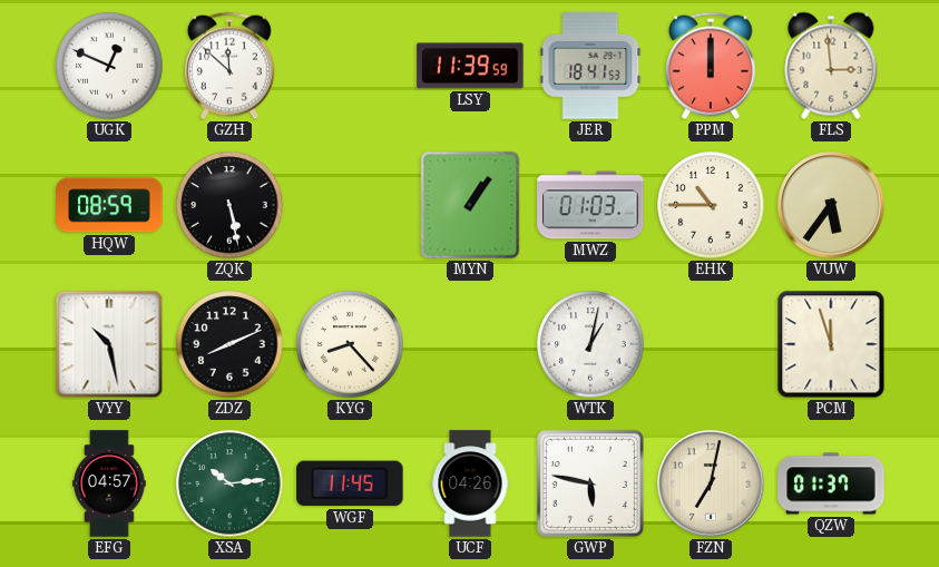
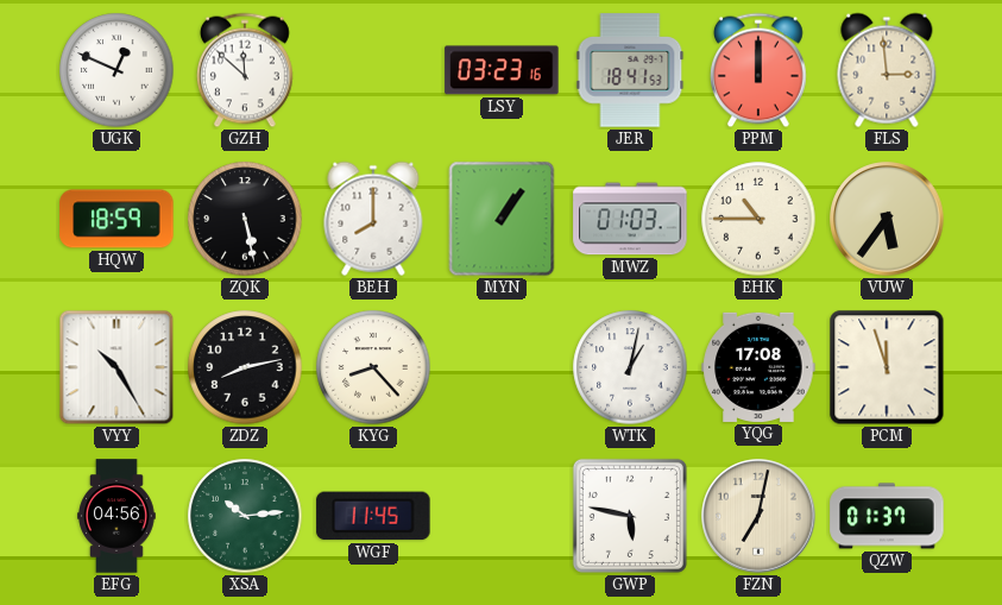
LSY: 11:39 -> 03:23 (502, 70)
HQW: 08:59 -> 18:59 (116, 219)
BEH: none -> 8:00 (373, 219)
VYY: 10:28 -> 10:25 (116, 367)
ZDZ: 8:11 -> 8:13 (245, 367)
YQG: none -> 17:08 (758, 367)
EFG: 04:57 -> 04:56 (118, 516)
UCF: 04:26 -> none (470, 483)
